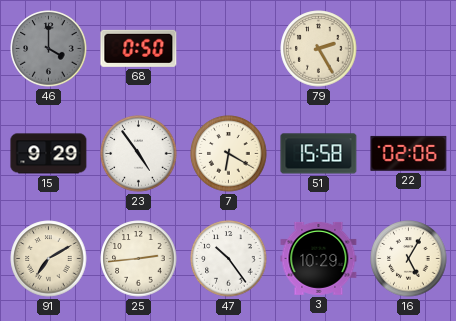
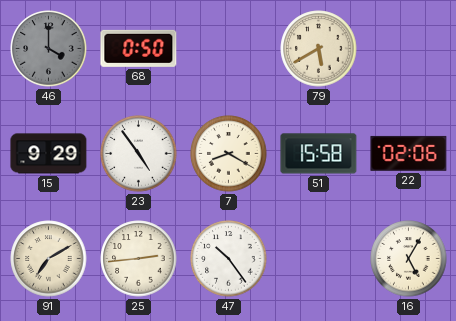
79: 2:25 -> 5:40 (319, 49)
7: 6:20 -> 8:20 (229, 154)
3: 10:29 -> none (319, 258)
